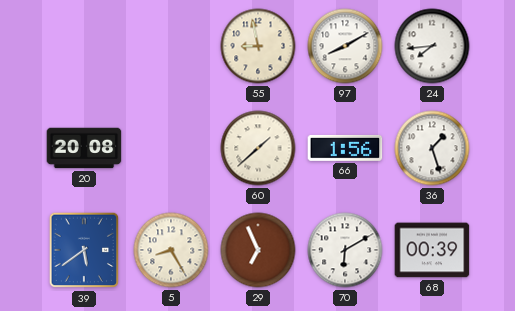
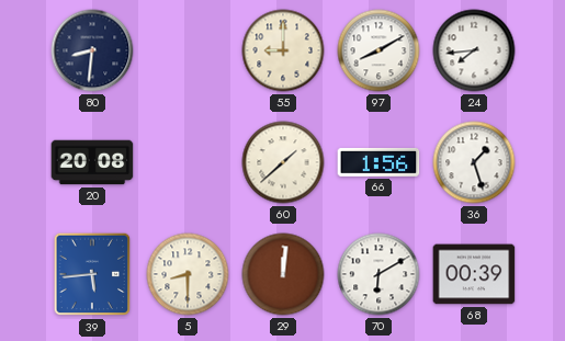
80: none -> 8:31 (92, 50)
55: 8:58 -> 9:00 (283, 50)
39: 5:39 -> 5:44 (92, 274)
5: 8:25 -> 8:30 (188, 274)
29: 6:56 -> 12:01 (283, 274)
